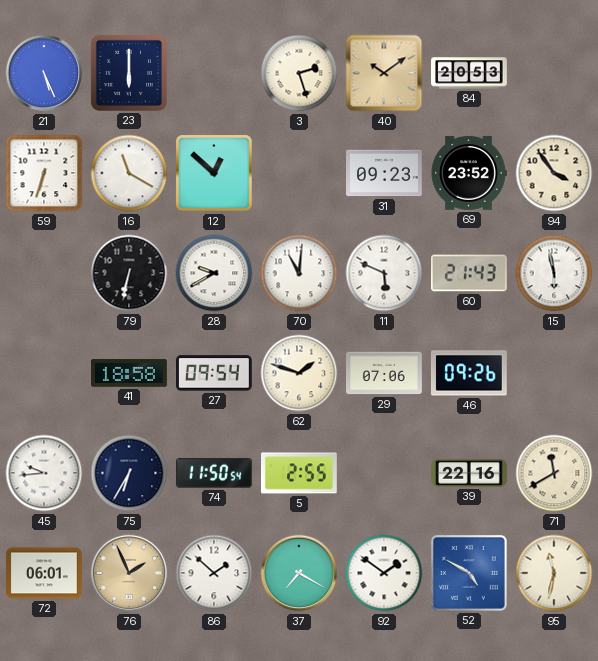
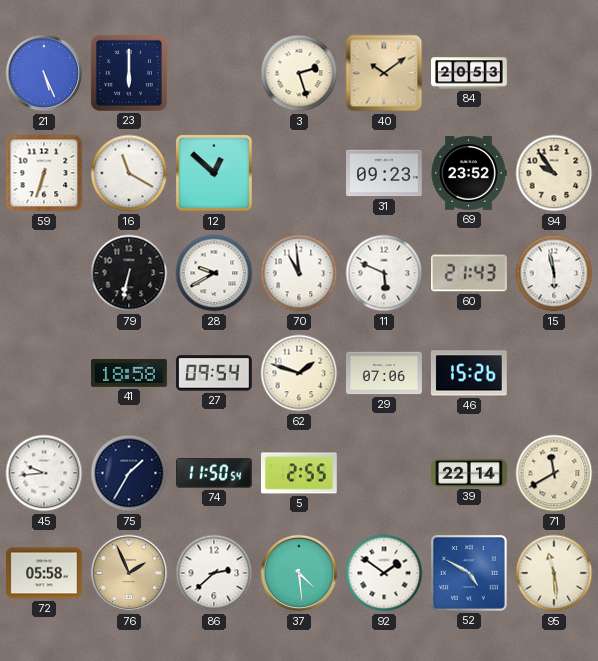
94: 3:54 -> 9:54 (554, 173)
70: 11:01 -> 10:59 (299, 273)
46: 09:26 -> 15:26 (469, 373)
75: 6:35 -> 1:35 (129, 473)
39: 22:16 -> 22:14 (470, 473)
72: 06:01 -> 05:58 (45, 573)
86: 1:52 -> 2:38 (214, 573)
37: 7:20 -> 4:29 (299, 573)
95: 11:32 -> 11:29 (554, 573)
